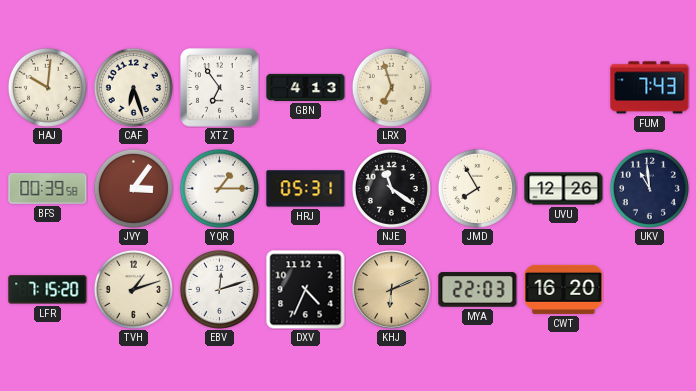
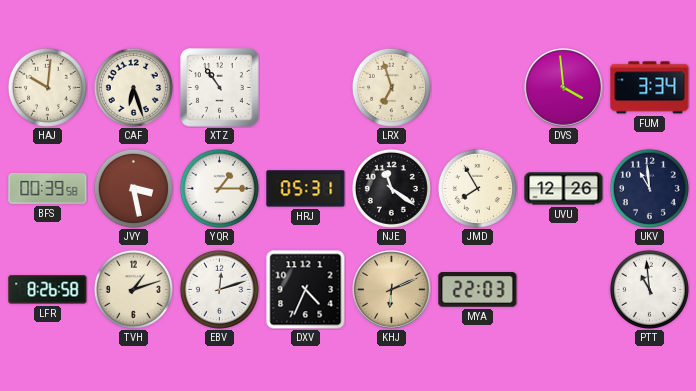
XTZ: 6:54 -> 10:54 (220, 88)
GBN: 4:13 -> none (306, 87)
DVS: none -> 3:59 (564, 88)
FUM: 7:43 -> 3:34 (650, 88)
JVY: 3:06 -> 3:28 (133, 188)
LFR: 7:15 -> 8:26 (48, 290)
CWT: 16:20 -> none (564, 289)
PTT: none -> 10:59 (649, 289)
